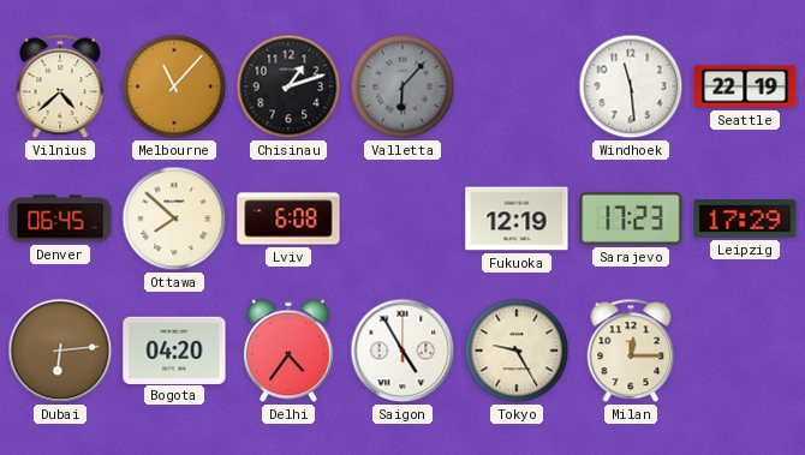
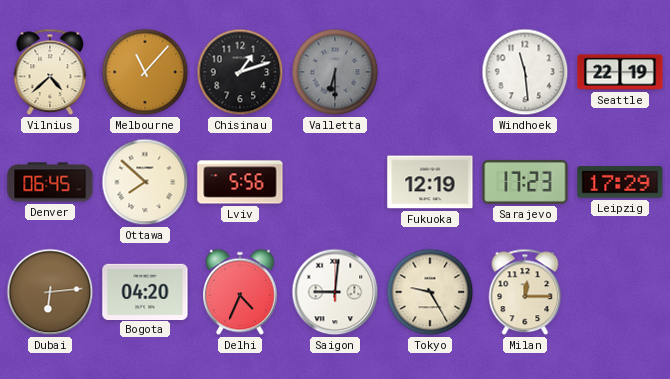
Valletta: 6:07 -> 6:30 (335, 72)
Lviv: 6:08 -> 5:56 (240, 182)
Delhi: 4:36 -> 4:34 (241, 292)
Saigon: 4:55 -> 9:01 (335, 292)
